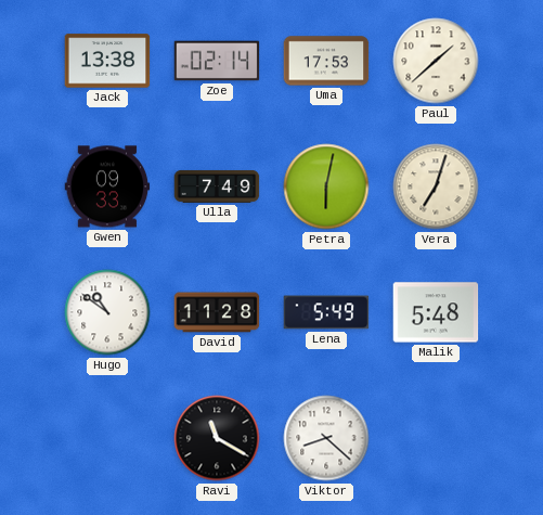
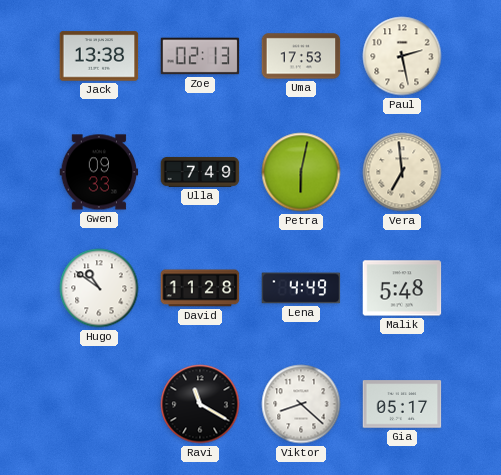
Zoe: 02:14 -> 02:13 (200, 56)
Paul: 1:38 -> 2:28 (402, 56)
Vera: 7:03 -> 6:59 (402, 172)
Lena: 5:49 -> 4:49 (301, 288)
Gia: none -> 05:17 (402, 404)
